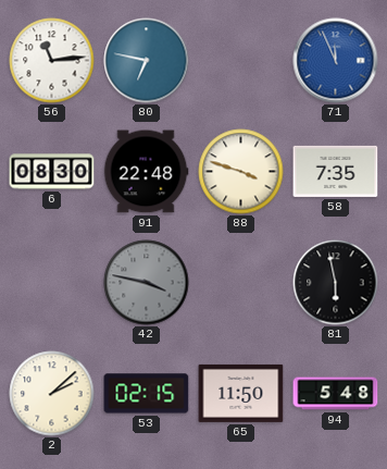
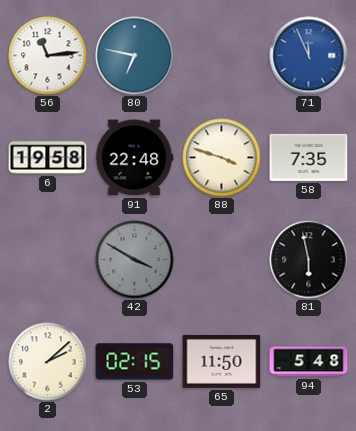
6: 08:30 -> 19:58 (48, 158)
42: 3:47 -> 3:50 (135, 260)
